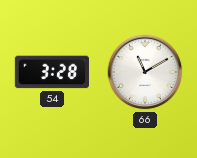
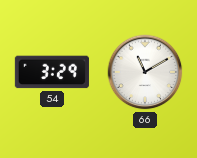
54: 3:28 -> 3:29 (52, 72)
